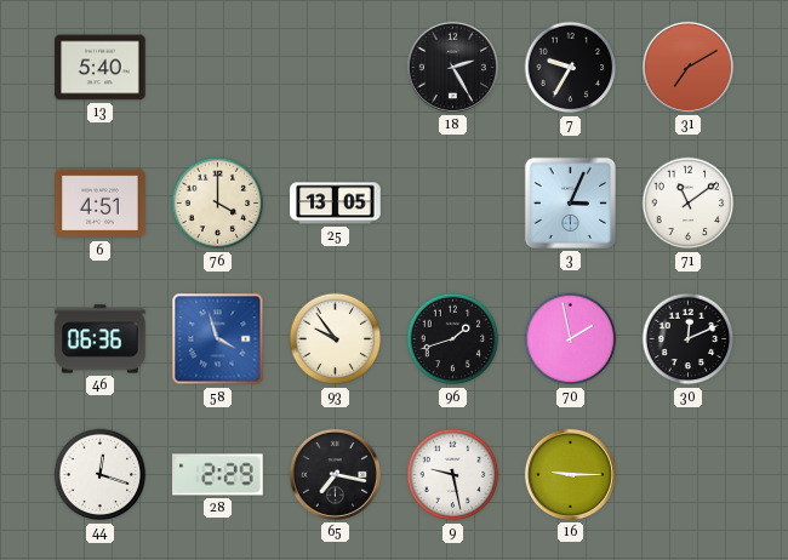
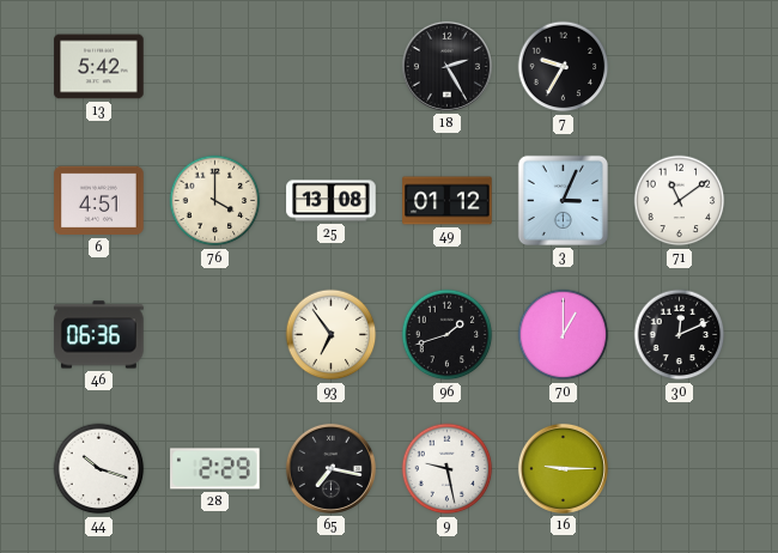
13: 5:40 -> 5:42 (99, 67)
31: 7:10 -> none (687, 67)
25: 13:05 -> 13:08 (332, 201)
49: none -> 01:12 (448, 201)
58: 3:57 -> none (218, 339)
93: 9:54 -> 6:54 (332, 335)
70: 1:58 -> 1:00 (564, 335)
44: 12:18 -> 10:18 (99, 469)
